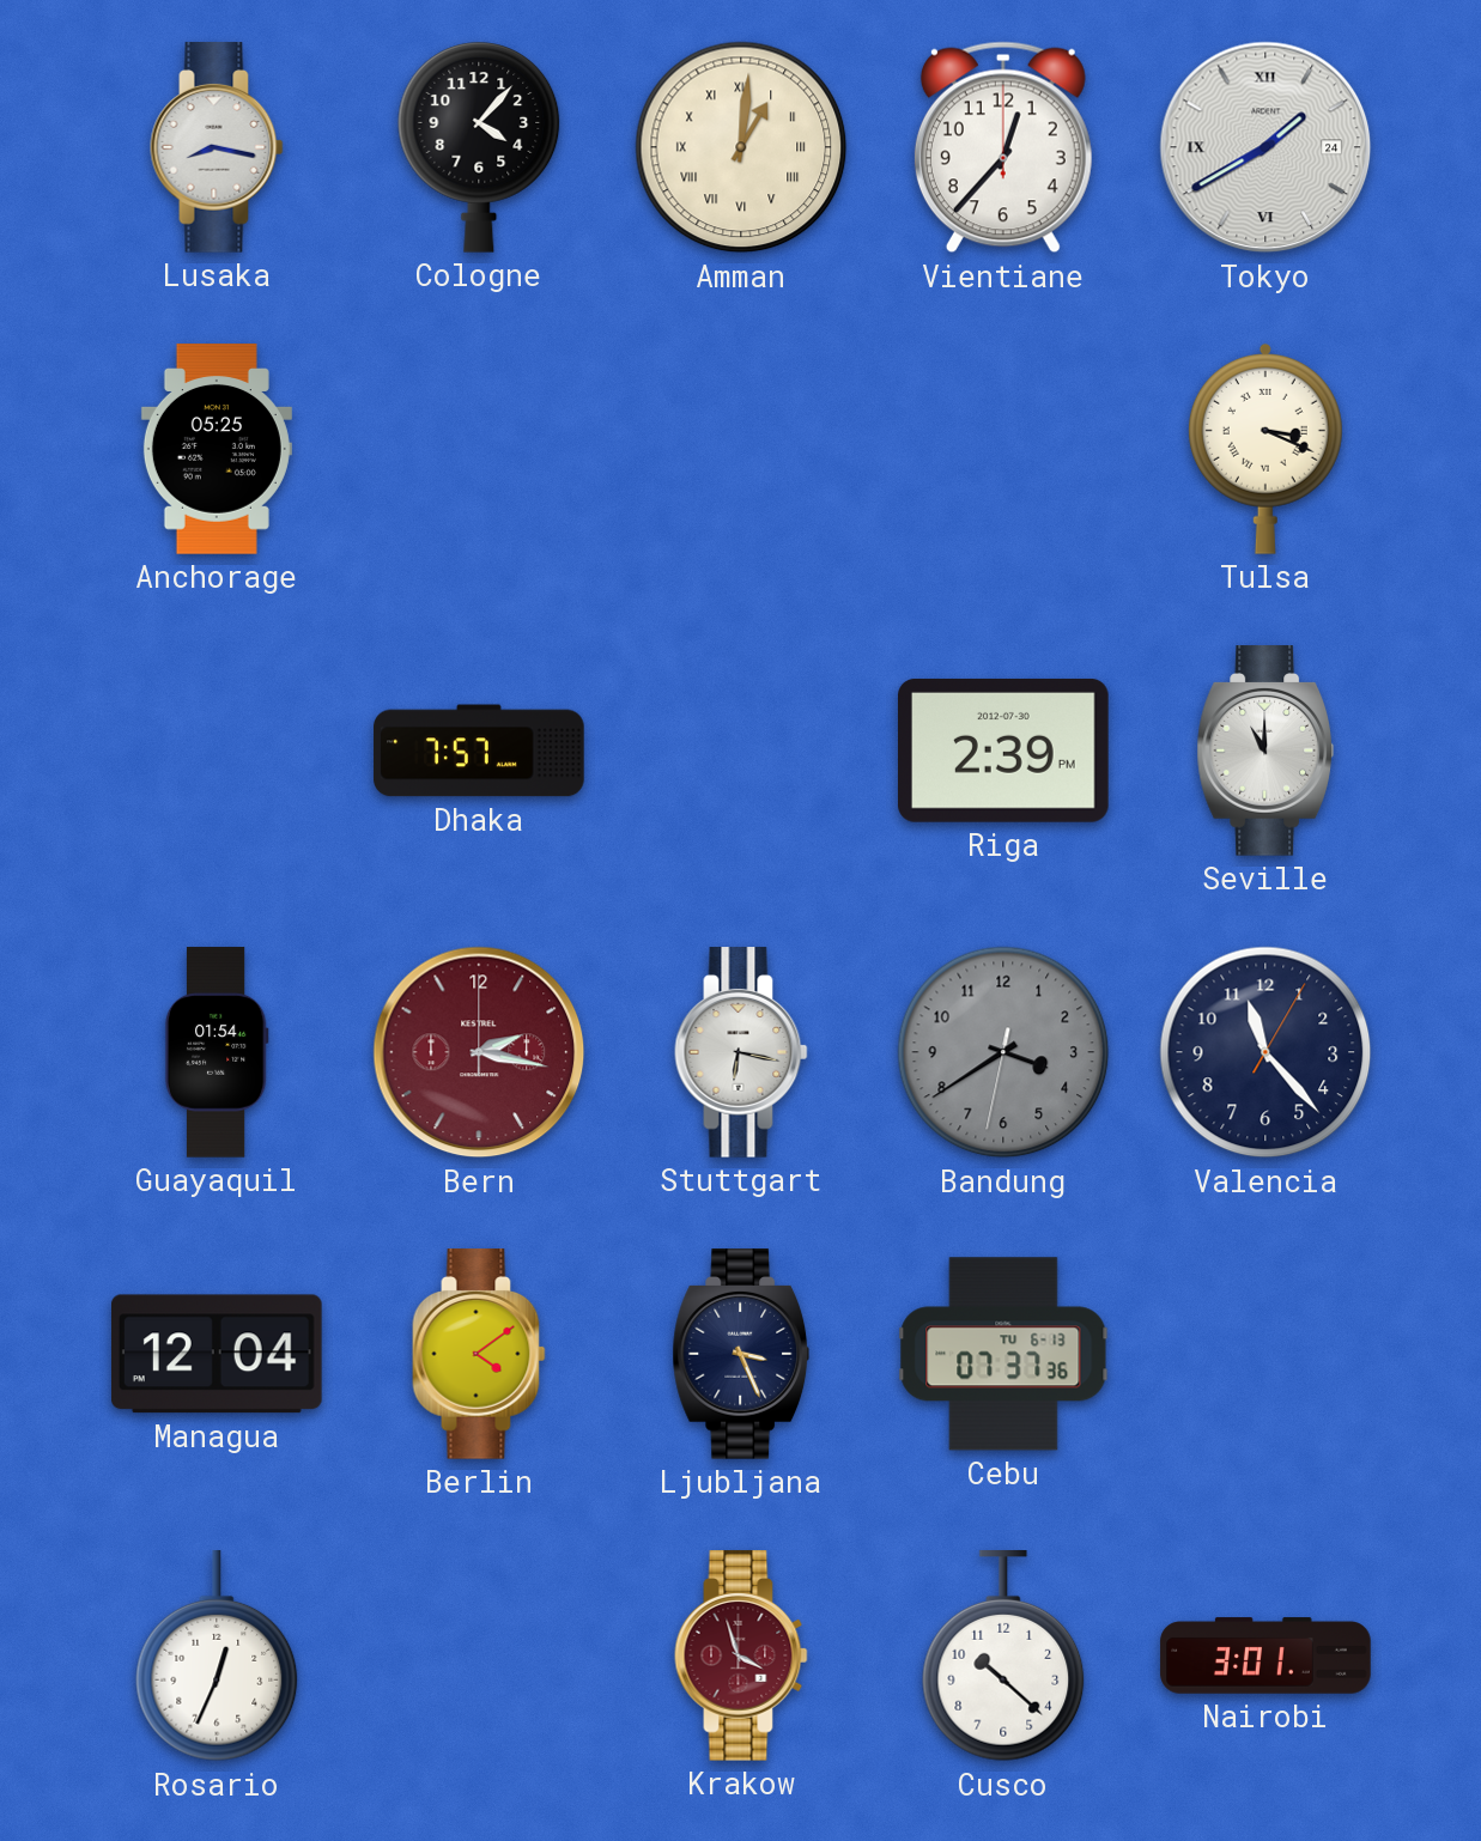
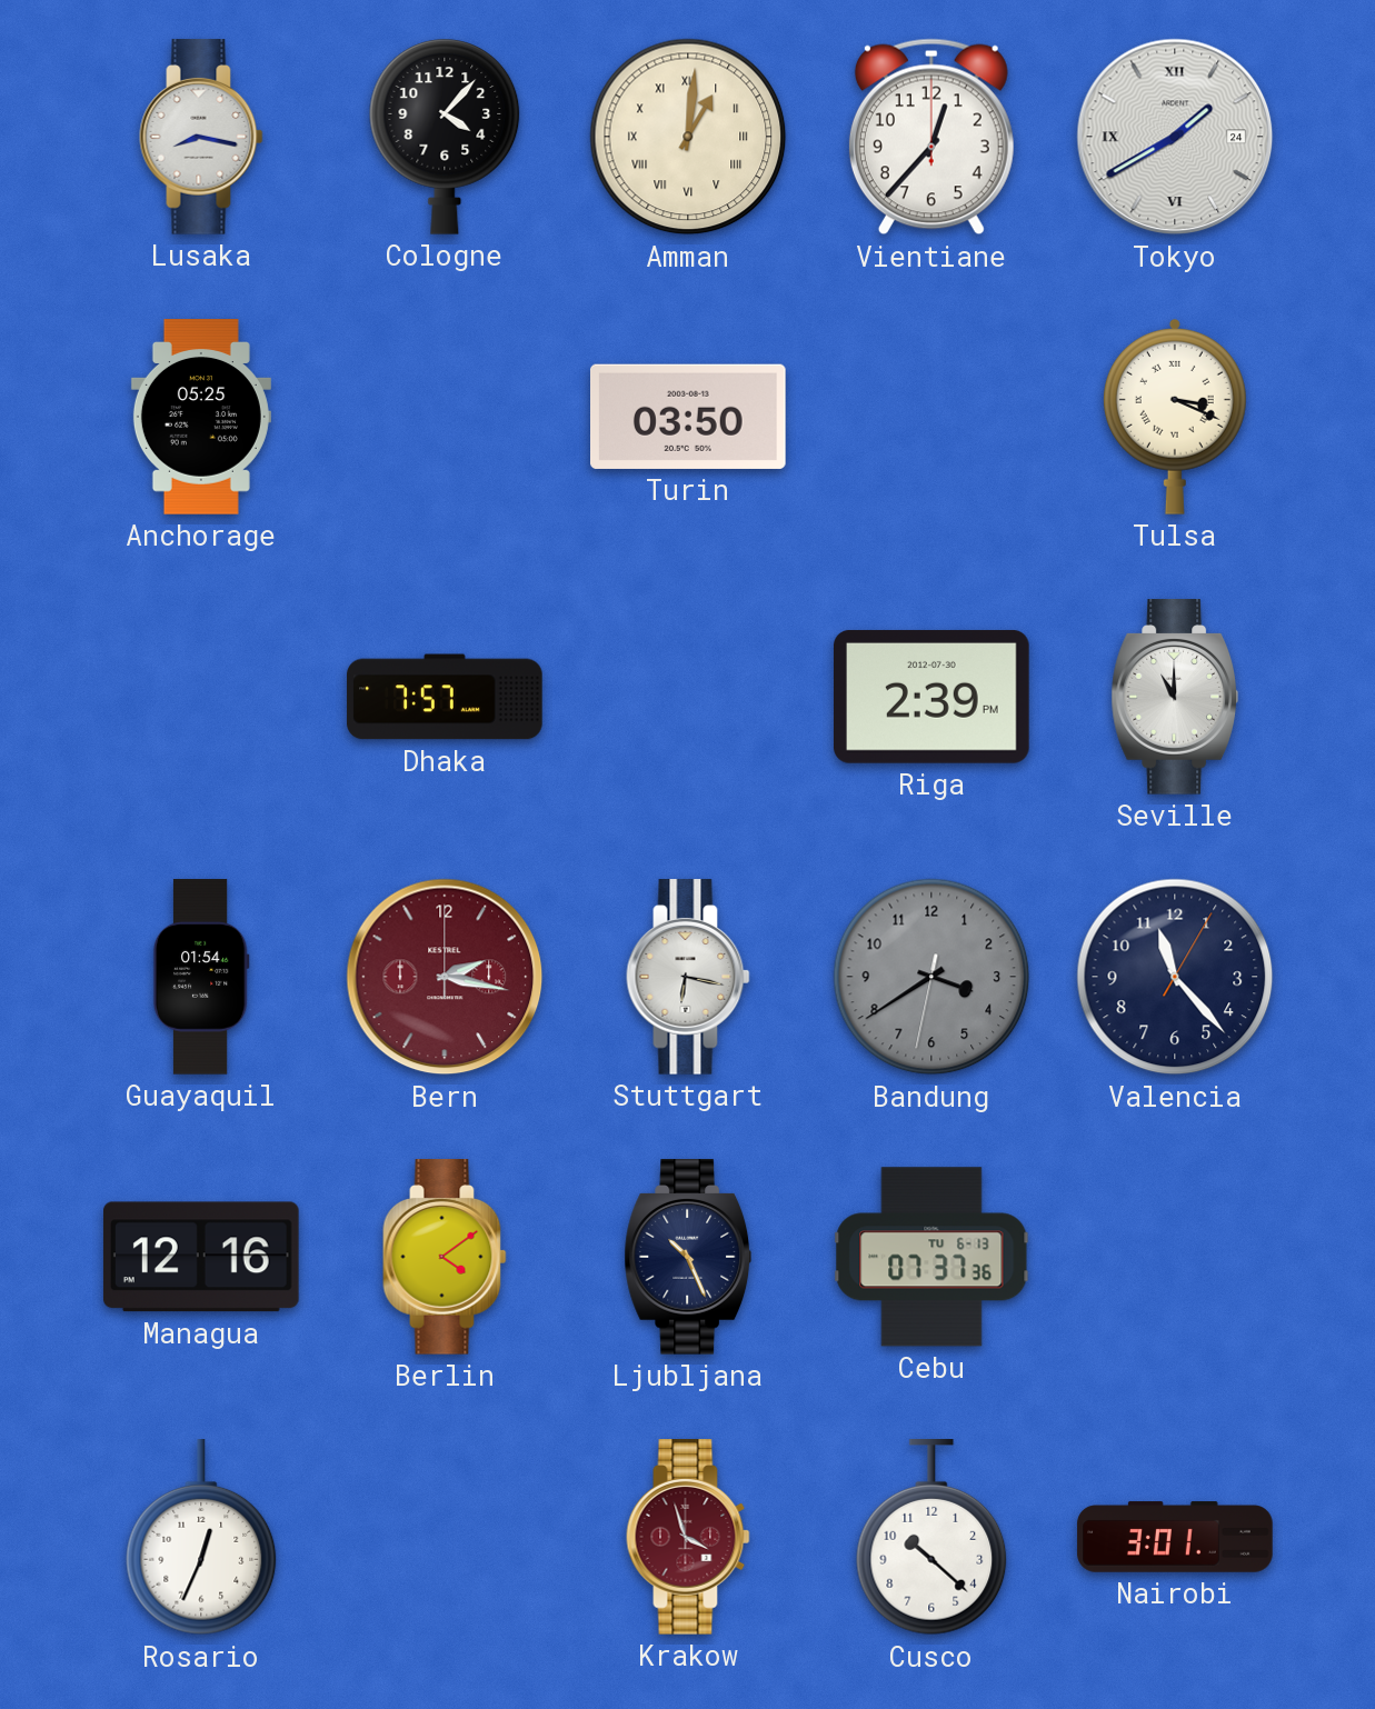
Turin: none -> 03:50 (689, 417)
Managua: 12:04 -> 12:16 (201, 1257)
Ljubljana: 3:26 -> 10:26 (687, 1257)
